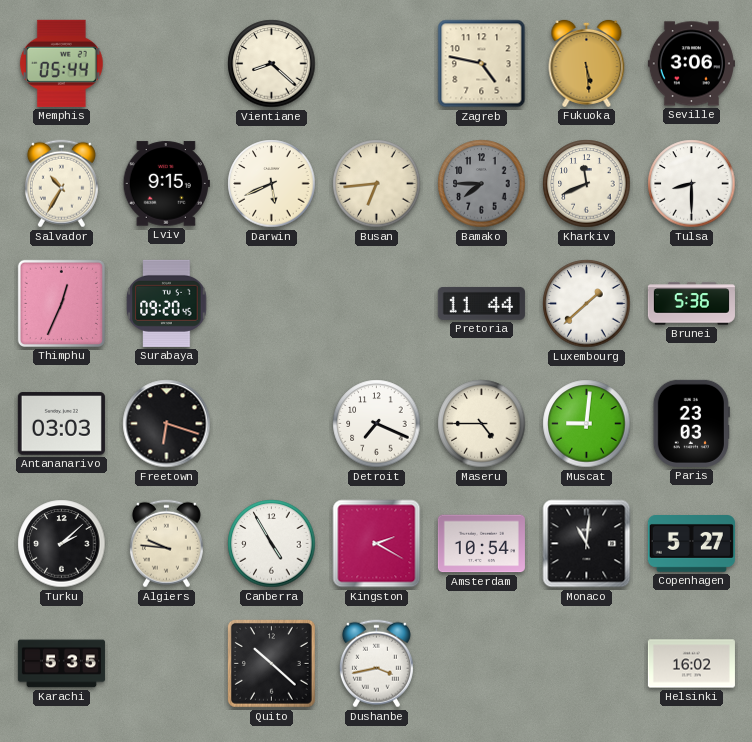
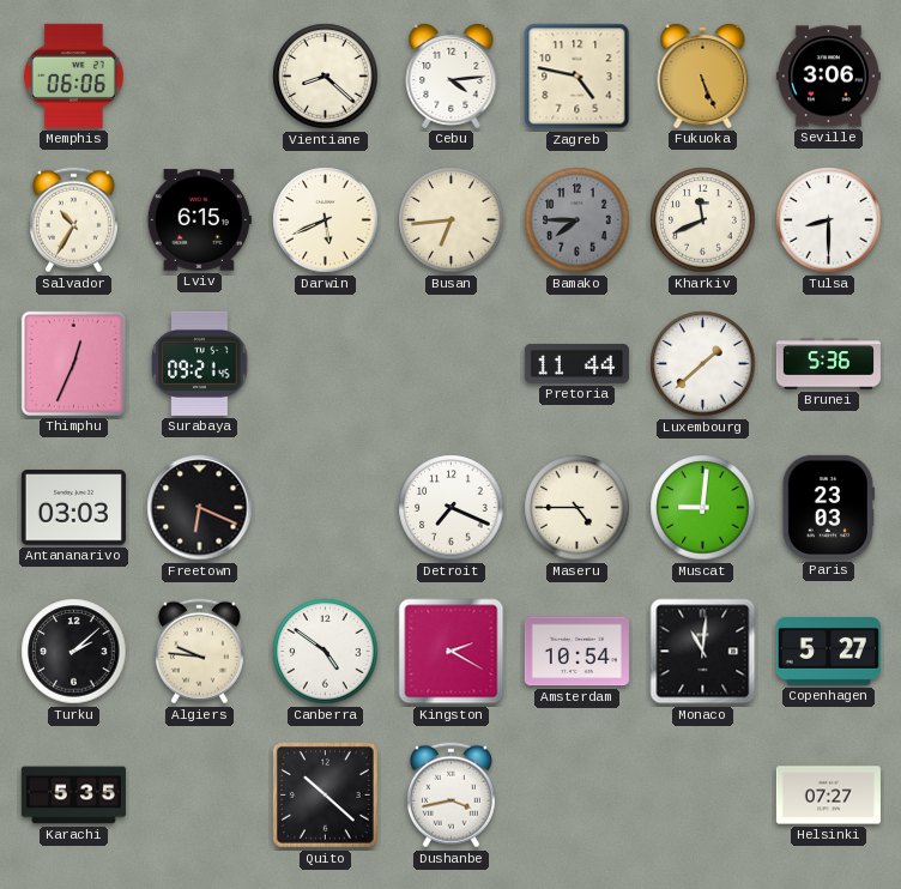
Memphis: 05:44 -> 06:06 (73, 75)
Cebu: none -> 4:14 (452, 75)
Fukuoka: 5:29 -> 5:26 (703, 75)
Lviv: 9:15 -> 6:15 (199, 220)
Surabaya: 09:20 -> 09:21 (200, 363)
Freetown: 6:18 -> 6:19 (200, 508)
Canberra: 4:55 -> 4:51 (326, 652)
Helsinki: 16:02 -> 07:27 (828, 796)
